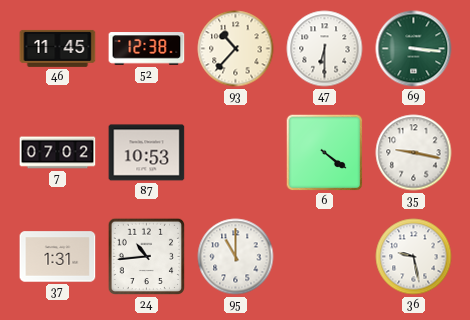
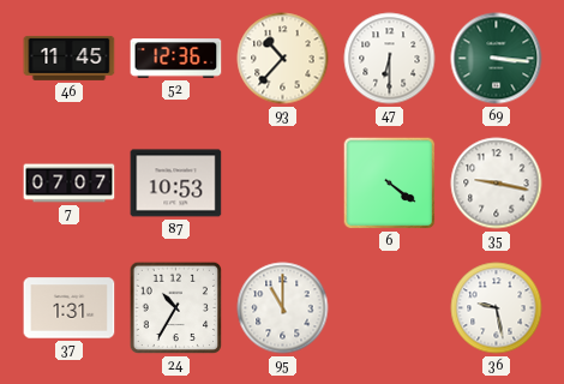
52: 12:38 -> 12:36 (176, 59)
7: 07:02 -> 07:07 (70, 184)
24: 10:44 -> 10:35 (176, 308)
